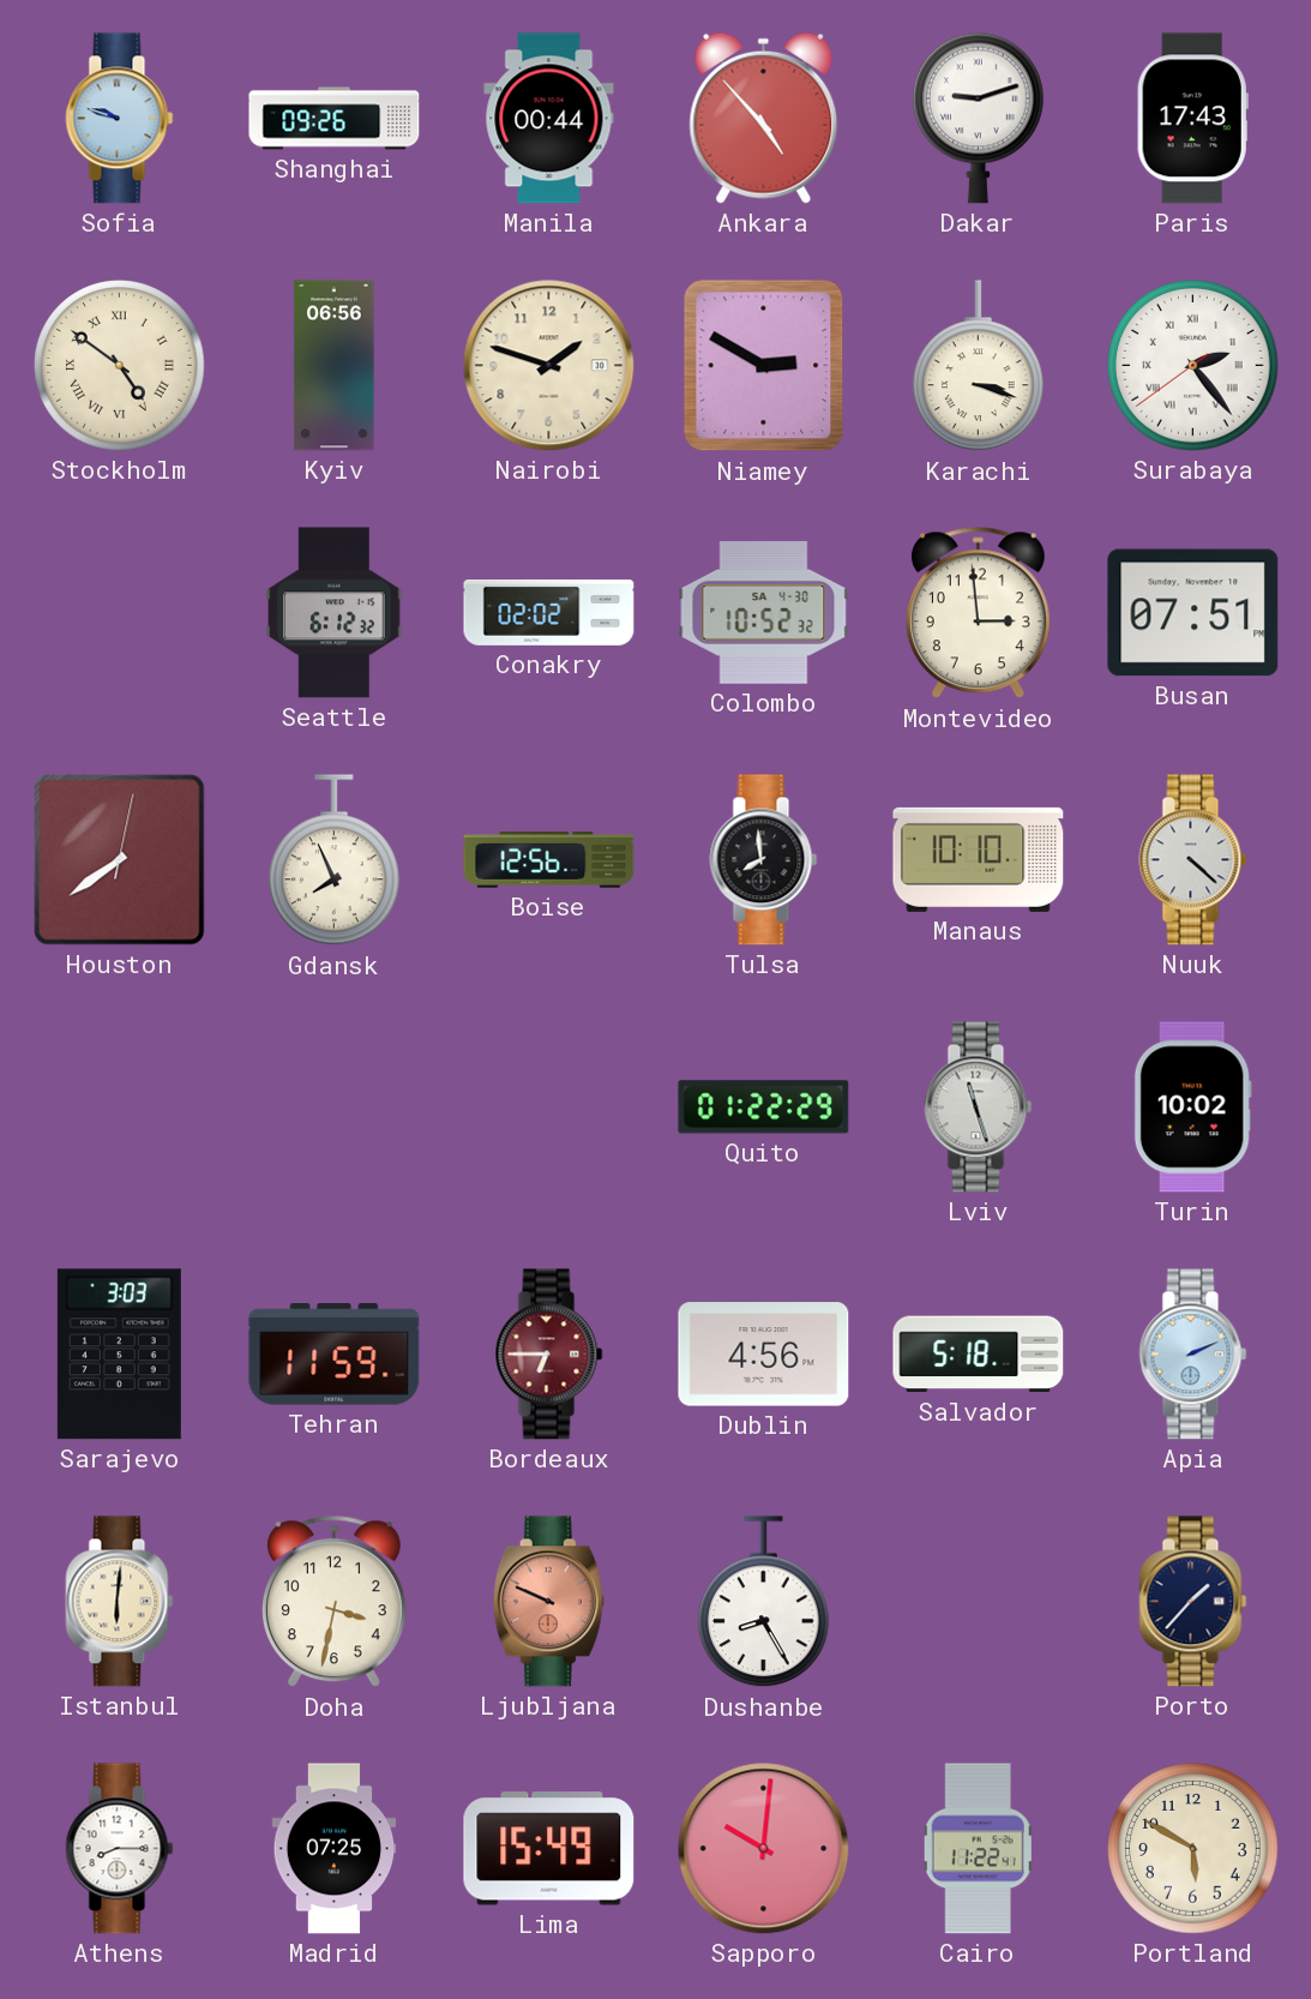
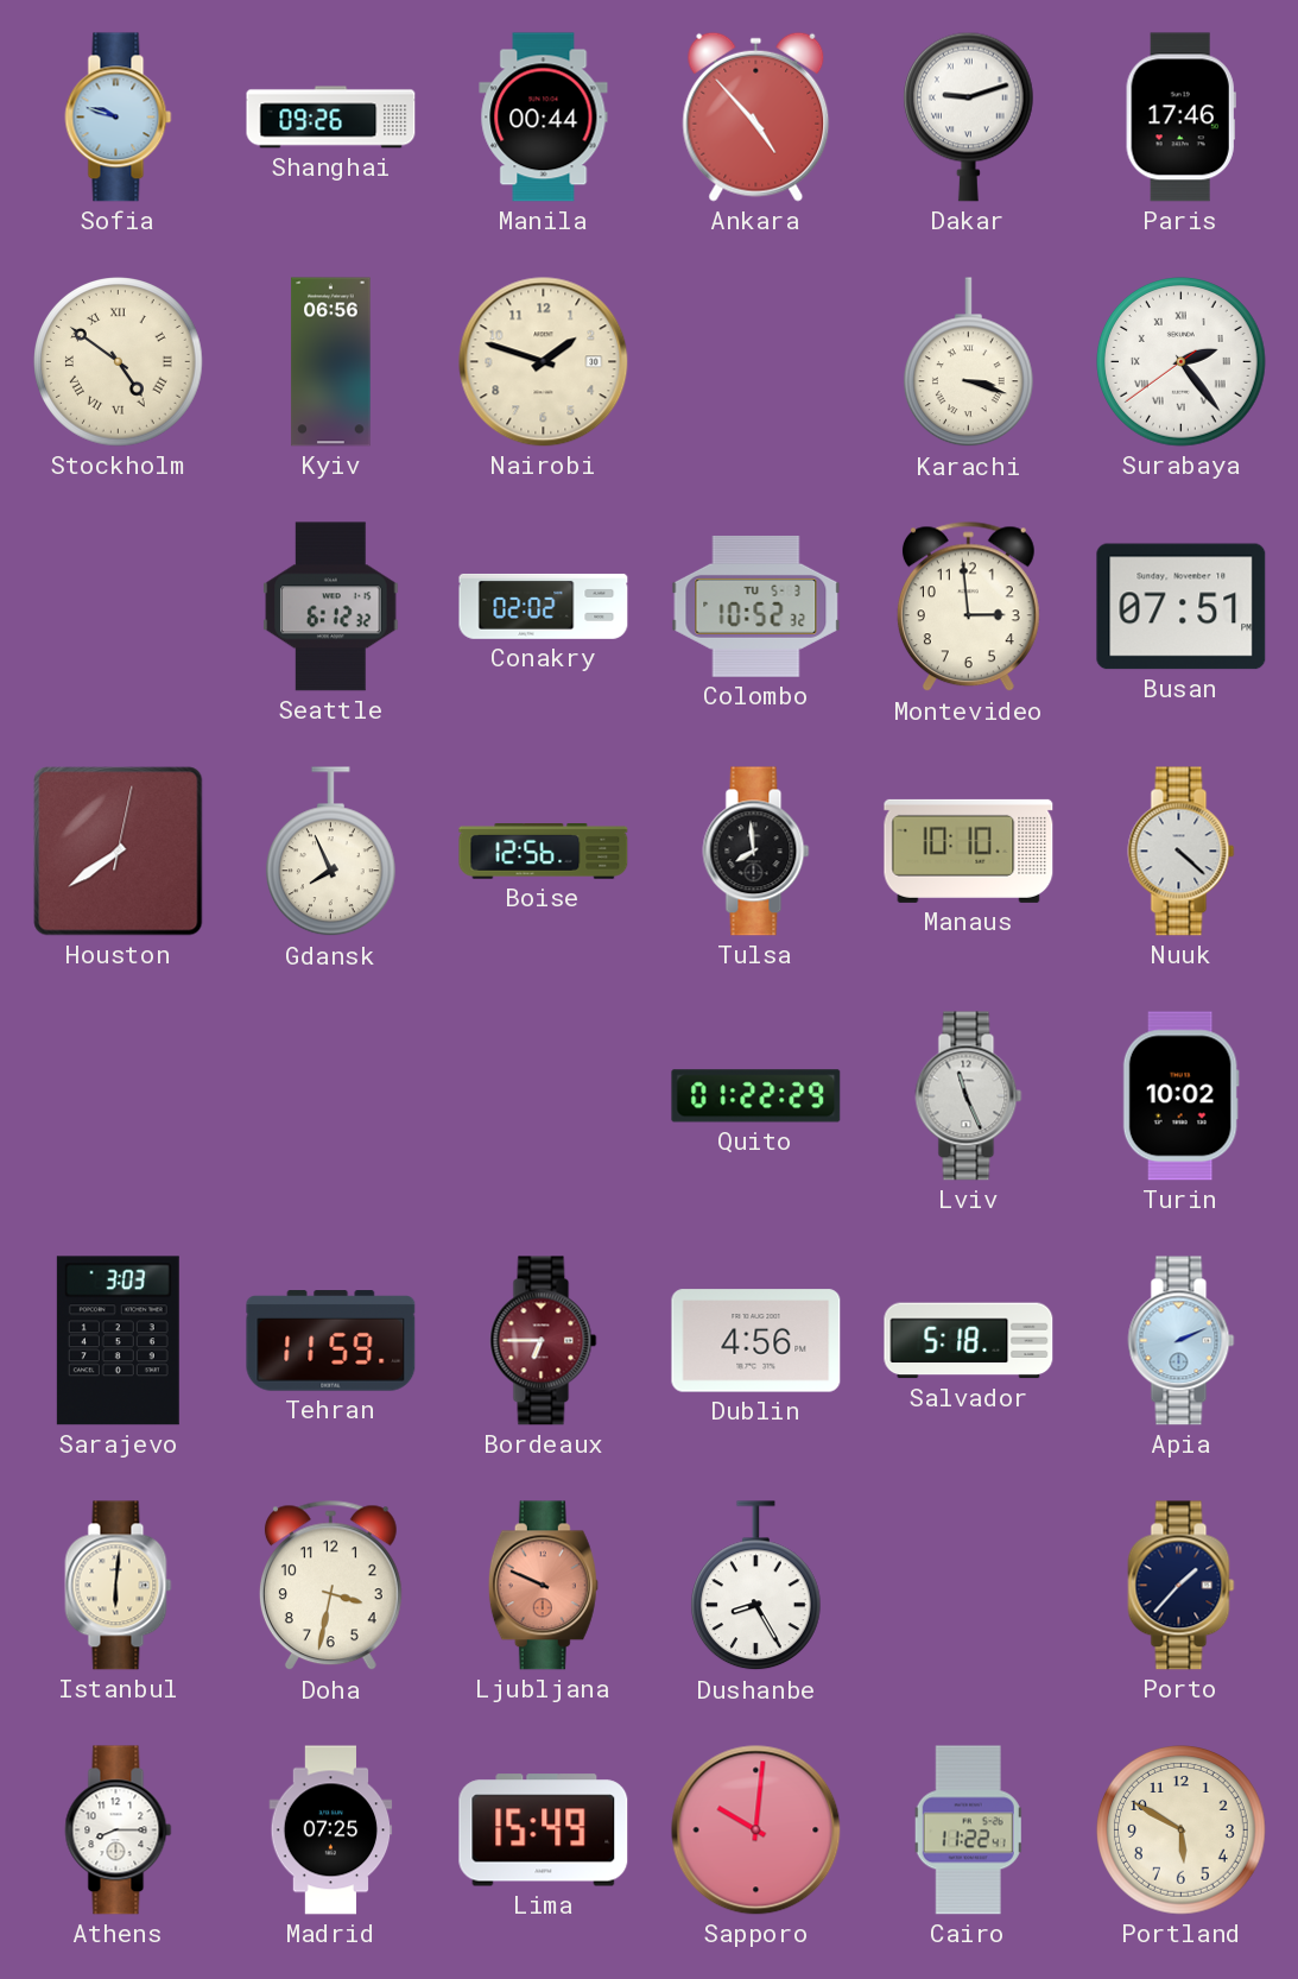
Paris: 17:43 -> 17:46 (1180, 118)
Niamey: 2:50 -> none (764, 366)
Colombo date: SA 4-30 -> TU 5-3 (756, 606)
Lviv: 11:27 -> 11:26 (969, 1096)
